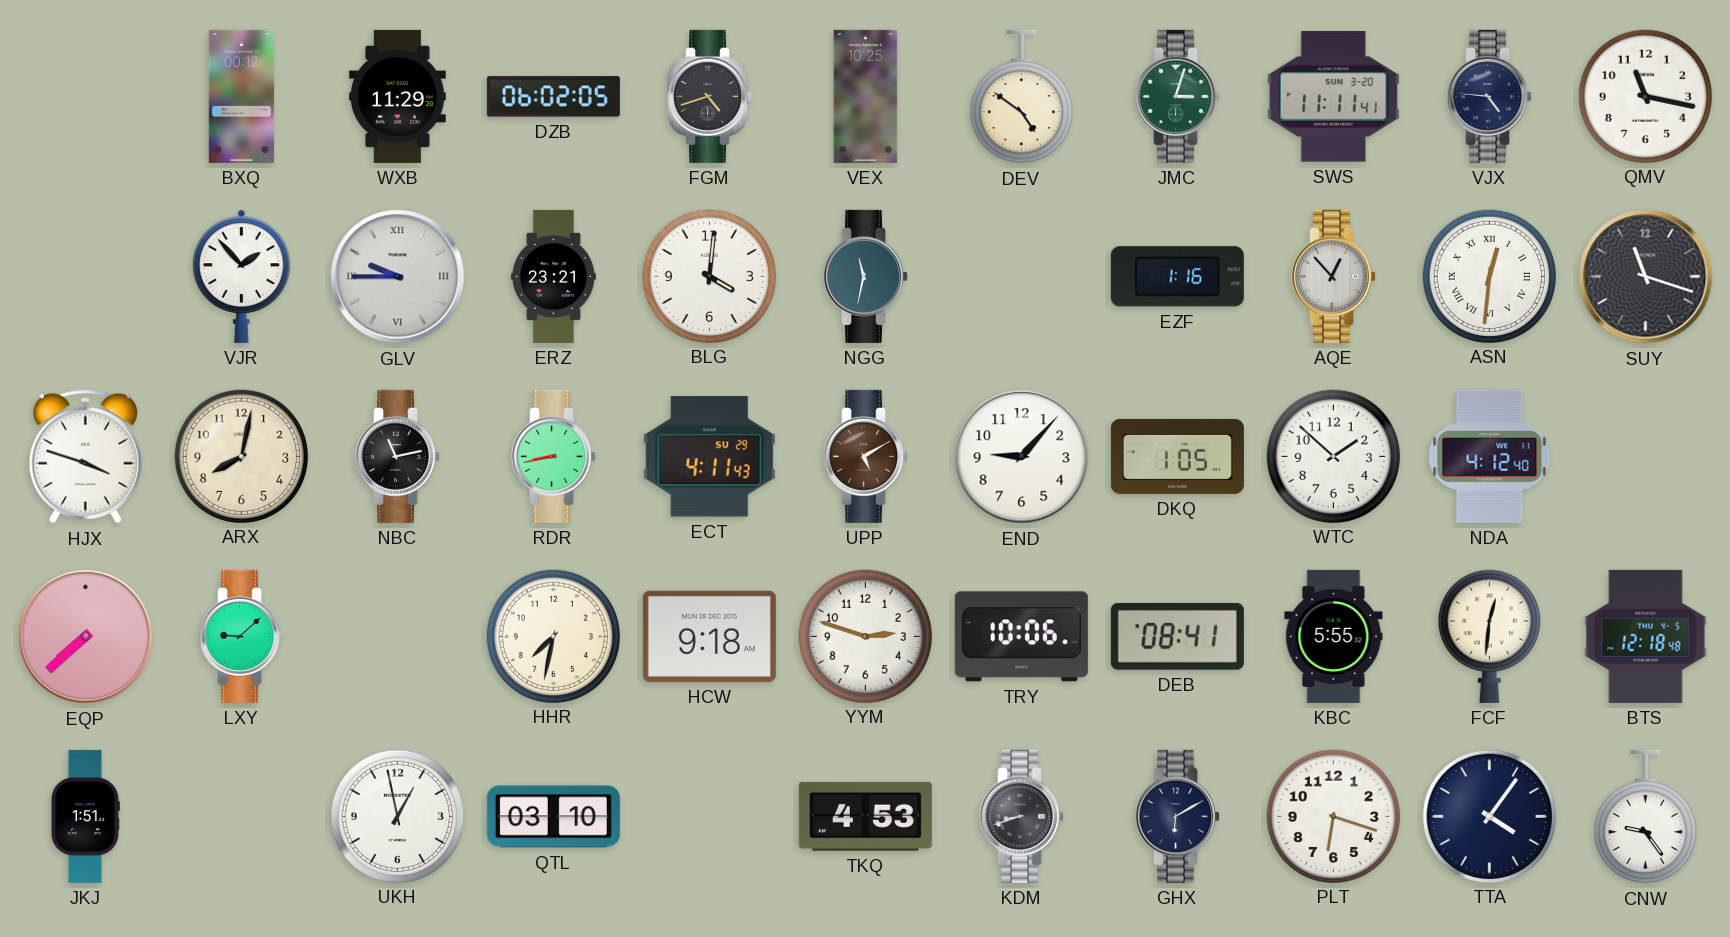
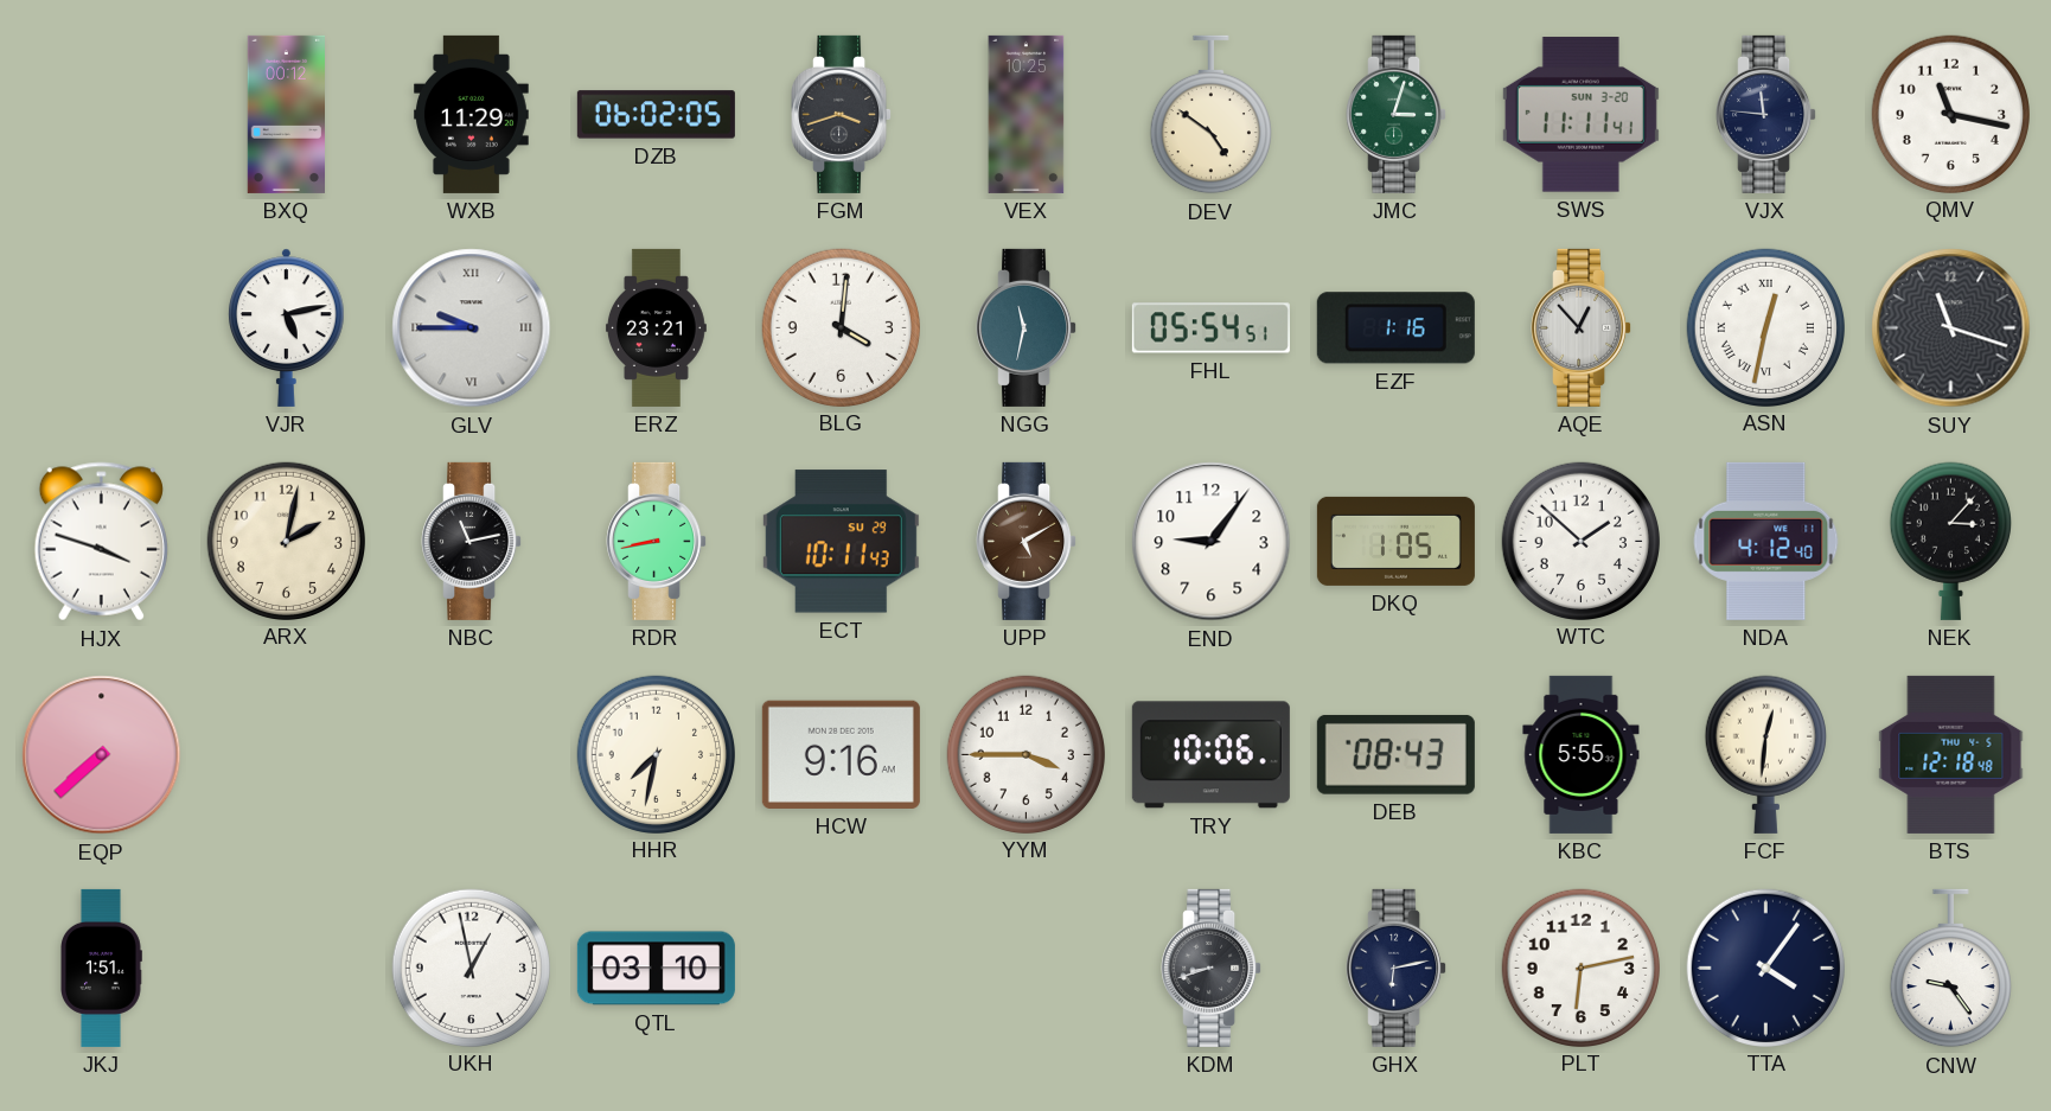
FGM: 4:42 -> 3:42 (842, 114)
VJX: 4:46 -> 11:46 (1766, 114)
VJR: 1:53 -> 5:13 (287, 327)
FHL: none -> 05:54 (1210, 328)
ASN: 12:31 -> 12:32 (1765, 327)
ARX: 8:02 -> 2:02 (286, 541)
ECT: 4:11 -> 10:11 (841, 542)
END: 9:07 -> 9:06 (1212, 542)
NEK: none -> 3:07 (1950, 541)
LXY: 9:08 -> none (242, 636)
HCW: 9:18 -> 9:16 (841, 754)
YYM: 2:48 -> 3:45 (1025, 754)
DEB: 08:41 -> 08:43 (1395, 754)
TKQ: 4:53 -> none (865, 816)
GHX: 6:10 -> 6:13 (1397, 968)
PLT: 6:18 -> 6:13 (1580, 968)
